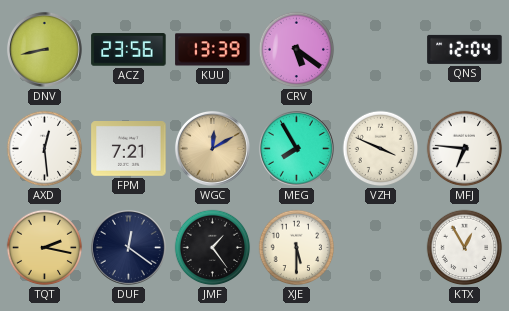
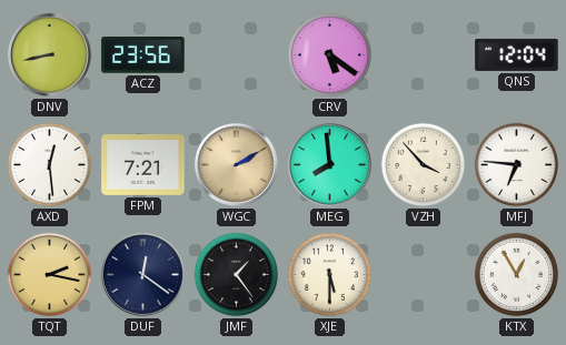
KUU: 13:39 -> none (213, 50)
WGC: 12:10 -> 2:10 (236, 164)
MEG: 7:55 -> 7:59 (329, 164)
VZH: 3:49 -> 3:53 (424, 165)
